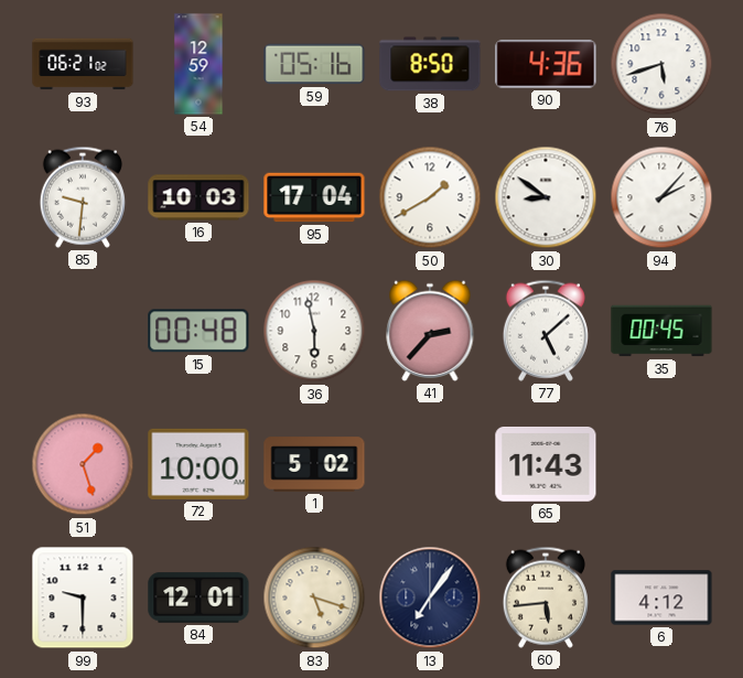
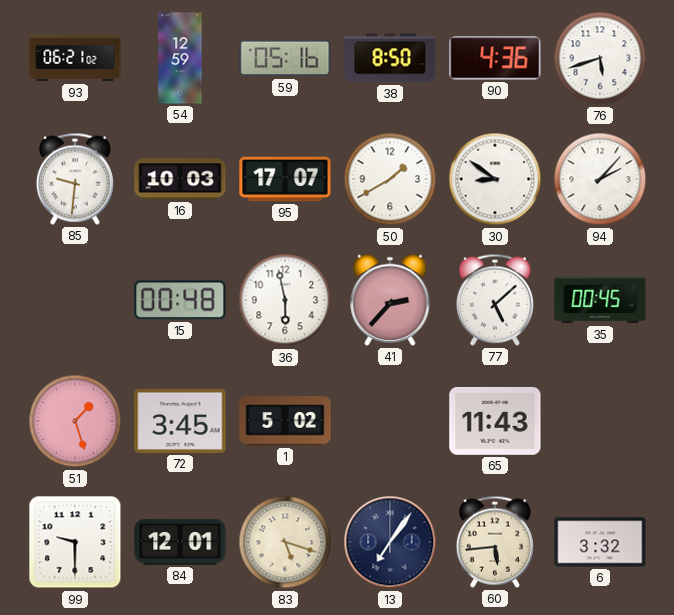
95: 17:04 -> 17:07 (285, 179)
72: 10:00 -> 3:45 (180, 421)
6: 4:12 -> 3:32 (600, 542)
